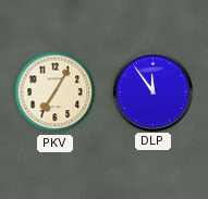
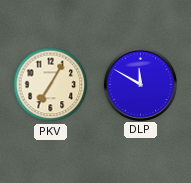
DLP: 11:54 -> 11:50 (140, 84)
